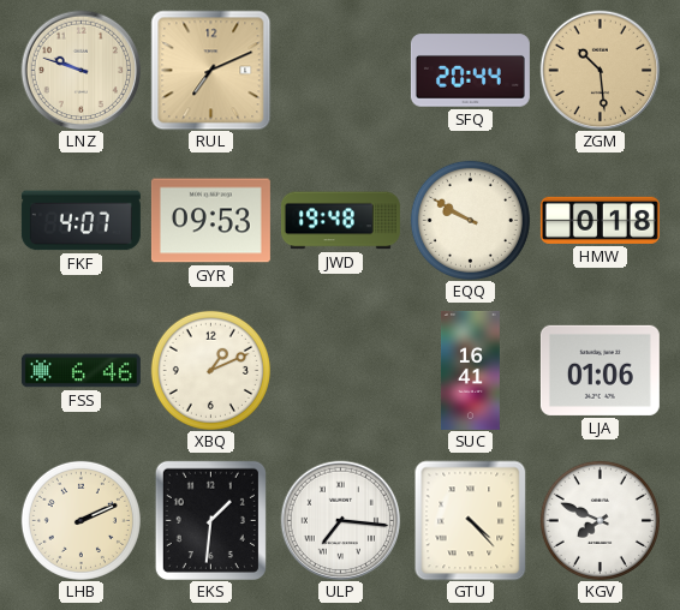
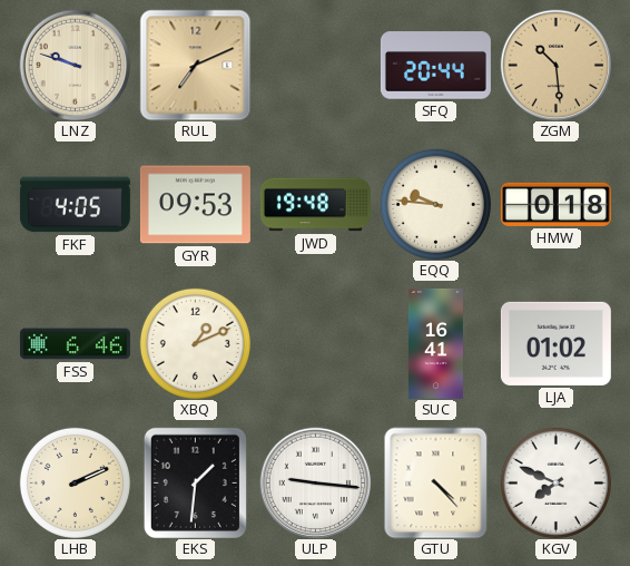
FKF: 4:07 -> 4:05 (75, 205)
EQQ: 9:50 -> 9:46 (435, 204)
LJA: 01:06 -> 01:02 (555, 343)
ULP: 7:16 -> 9:16 (315, 482)
